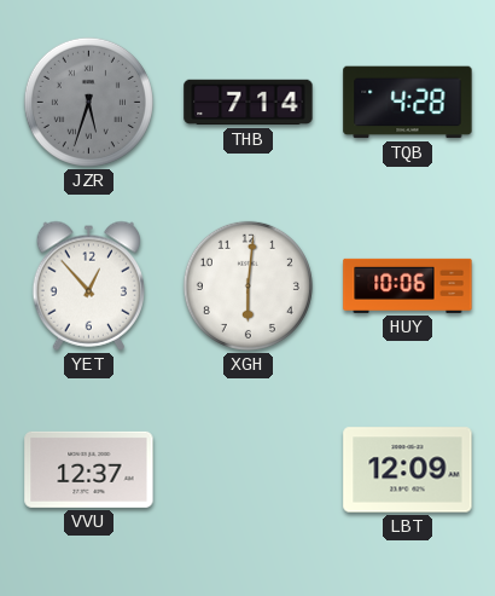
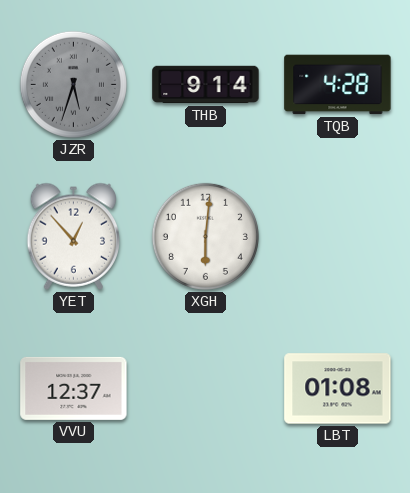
THB: 7:14 -> 9:14 (206, 85)
HUY: 10:06 -> none (408, 285)
LBT: 12:09 -> 01:08 (338, 389)
